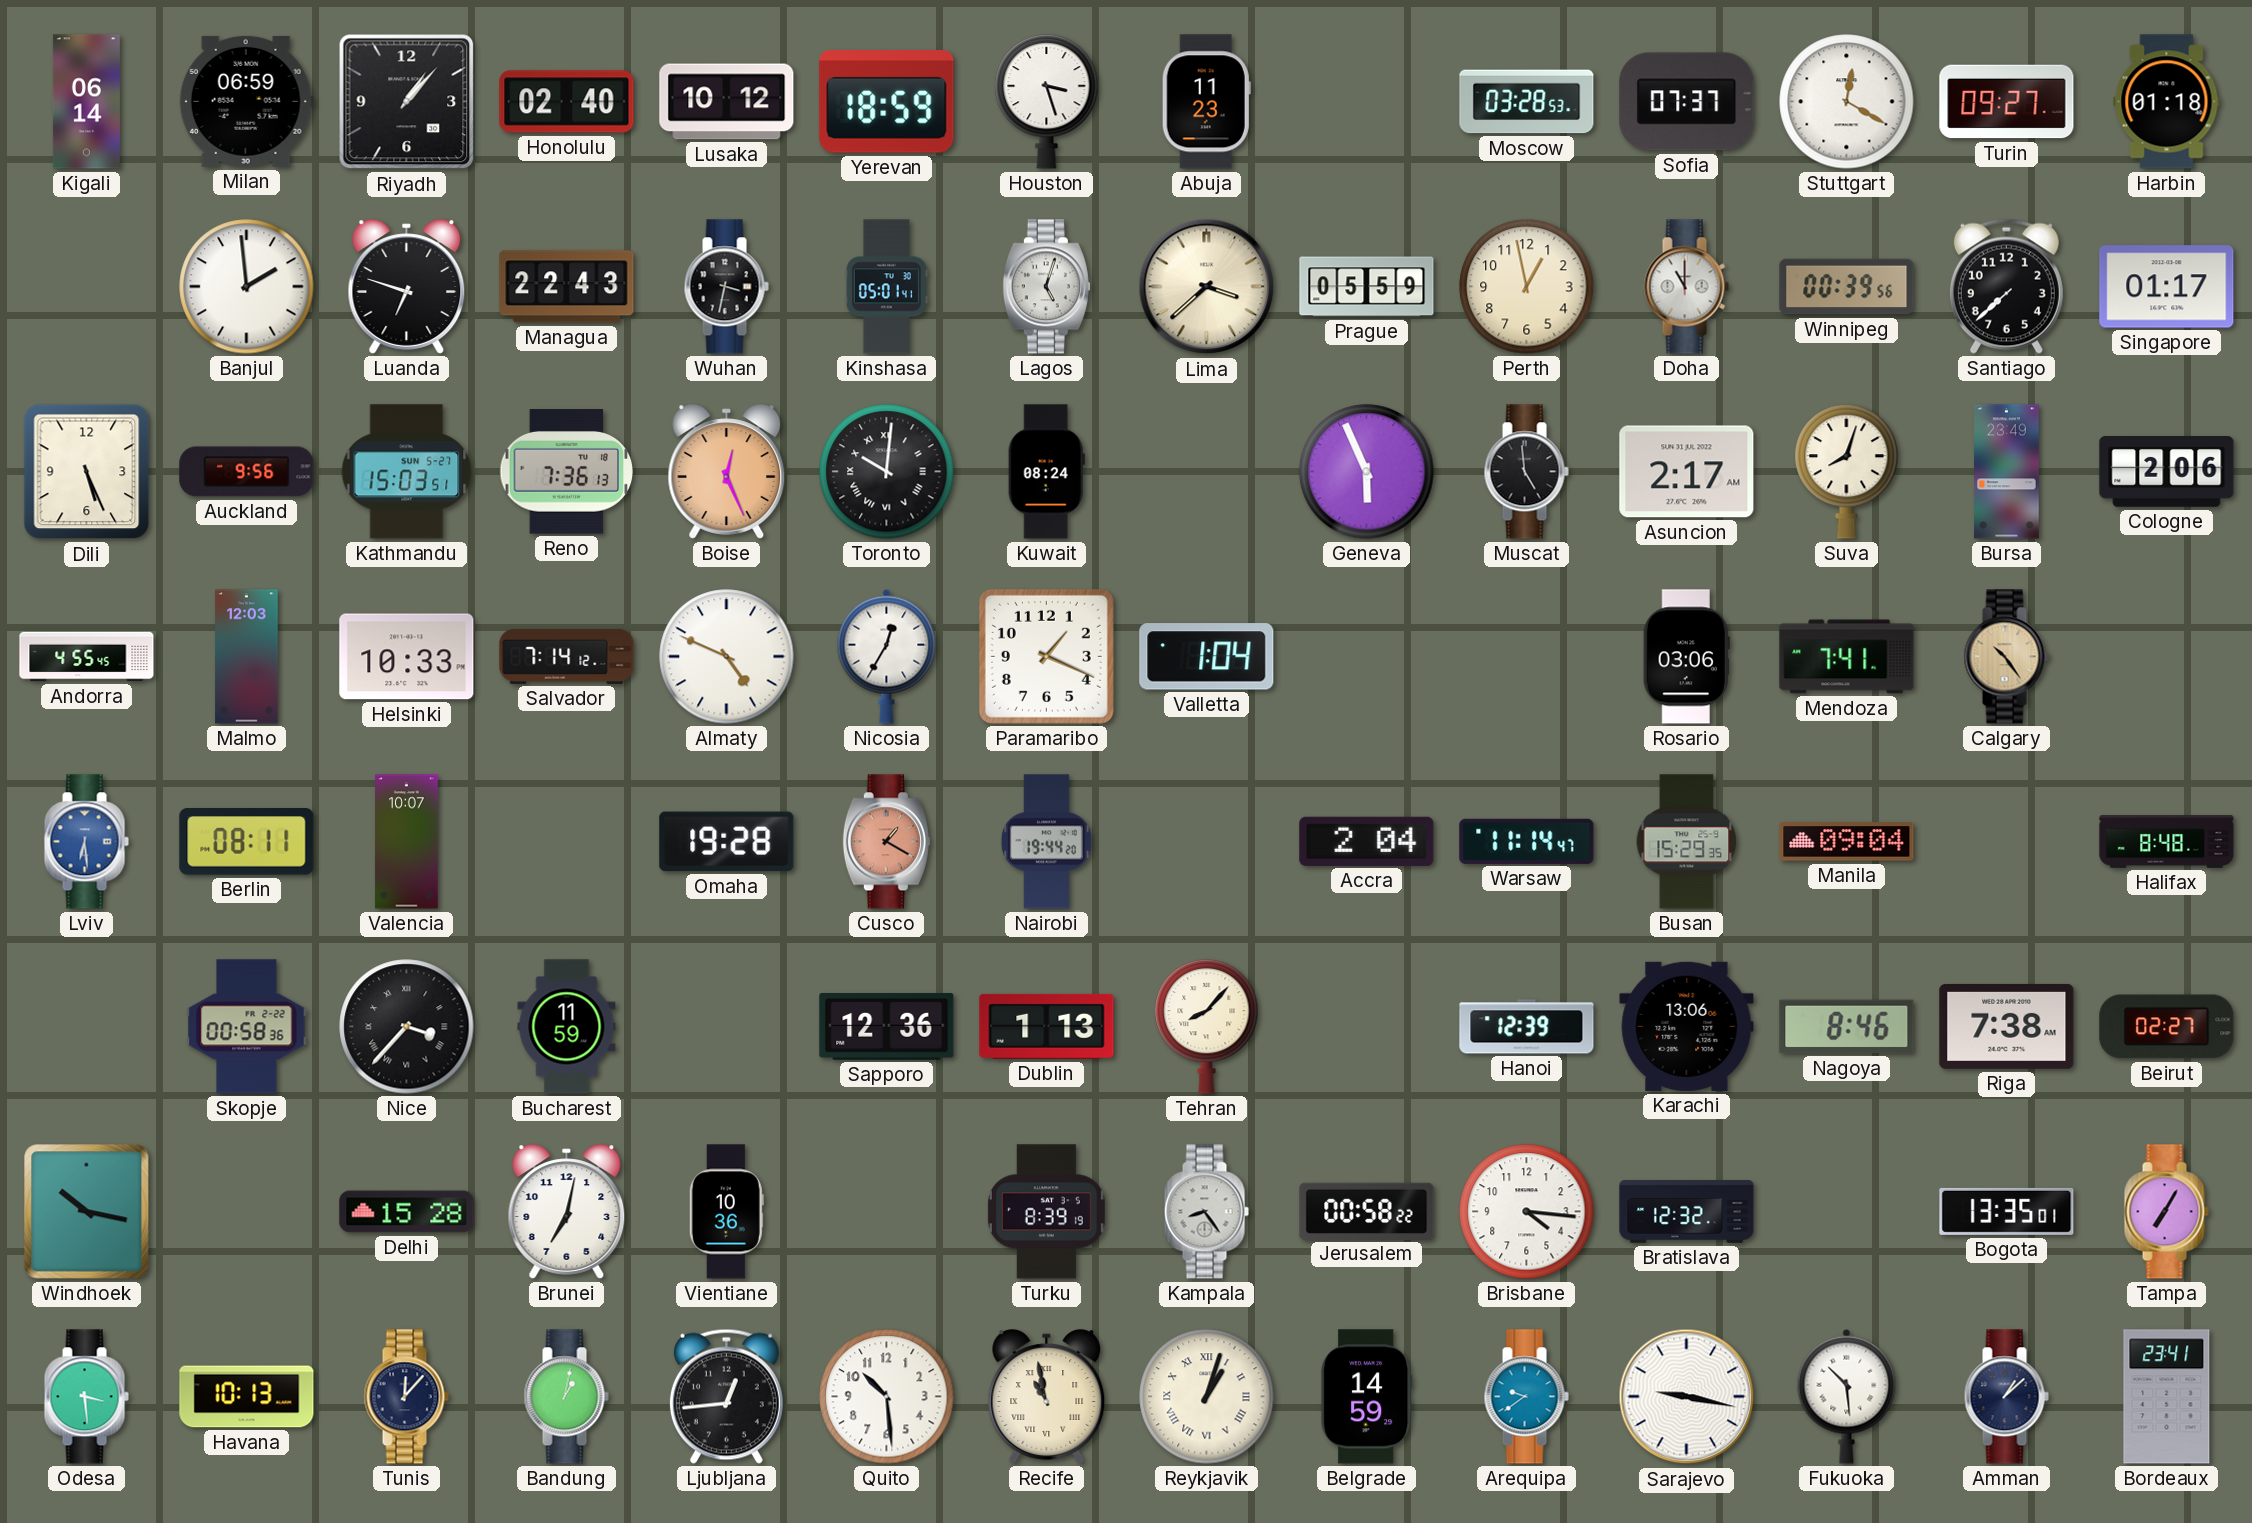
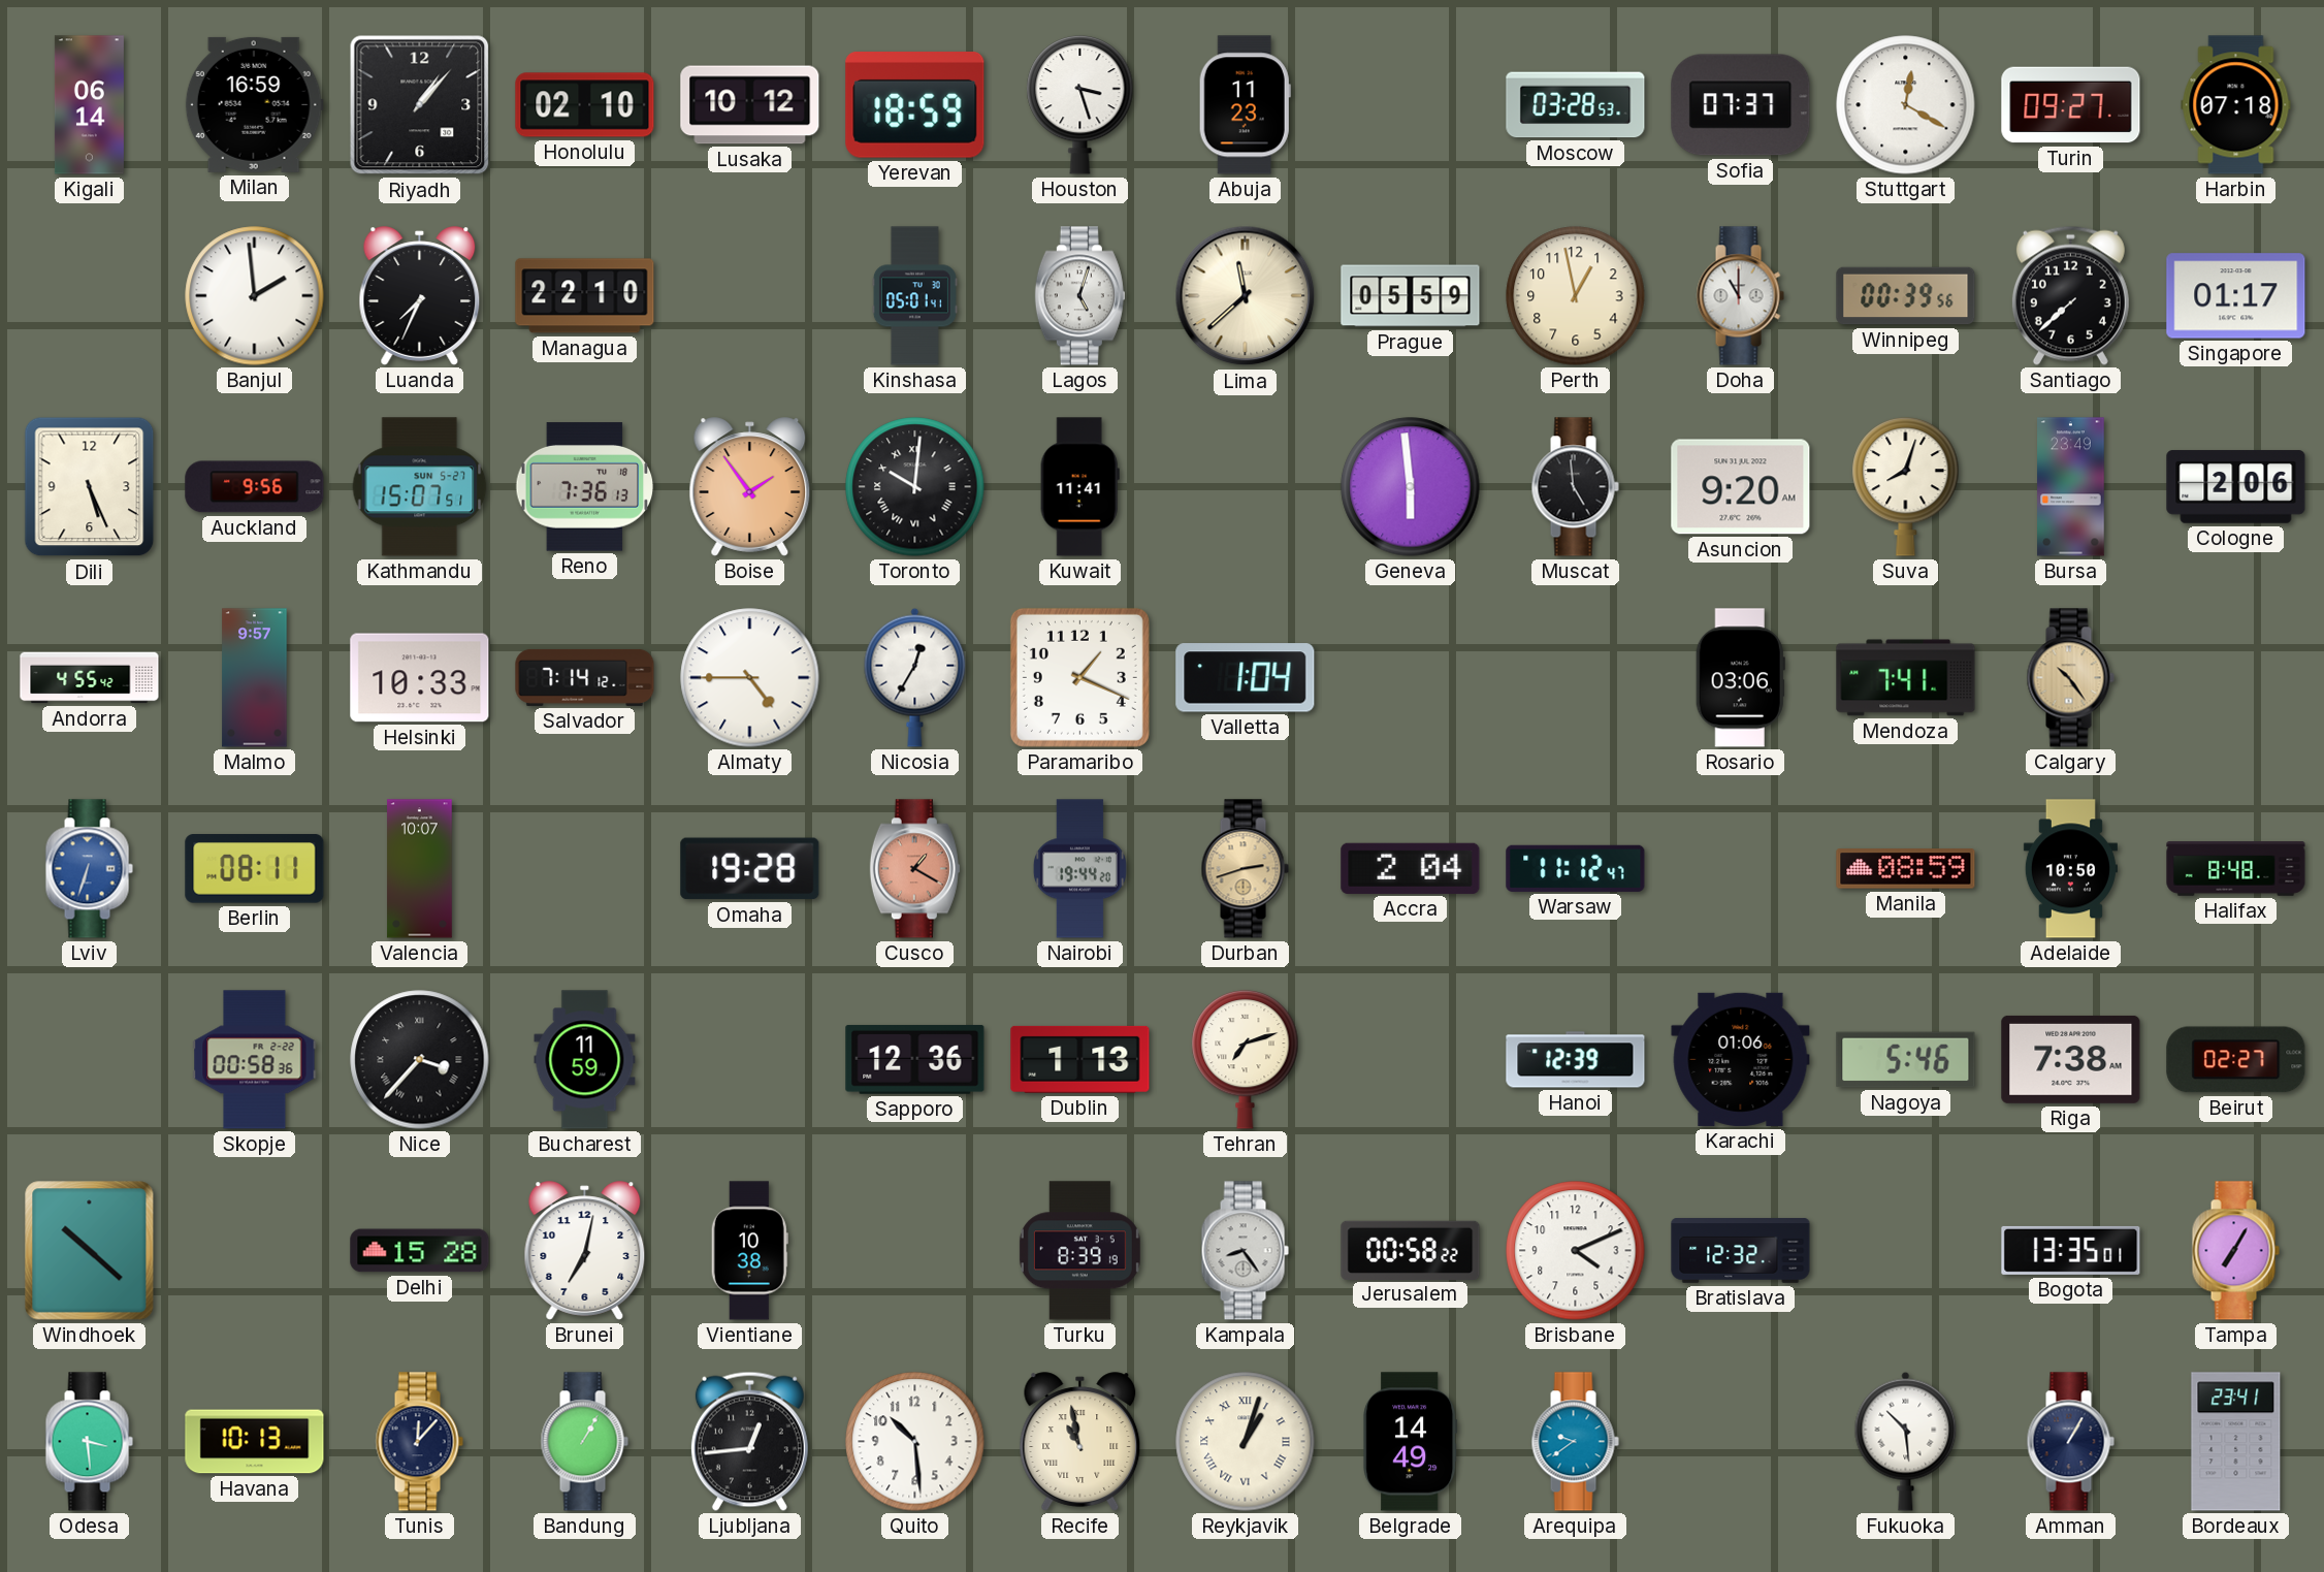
Milan: 06:59 -> 16:59 (254, 104)
Honolulu: 02:40 -> 02:10 (585, 105)
Harbin: 01:18 -> 07:18 (2236, 105)
Luanda: 6:48 -> 7:34 (420, 296)
Managua: 22:43 -> 22:10 (585, 296)
Wuhan: 3:32 -> none (726, 287)
Lima: 3:38 -> 11:38 (1246, 296)
Kathmandu: 15:03 -> 15:07 (420, 487)
Boise: 12:26 -> 1:54 (750, 487)
Kuwait: 08:24 -> 11:41 (1079, 487)
Geneva: 5:56 -> 5:59 (1411, 487)
Asuncion: 2:17 -> 9:20 (1741, 487)
Andorra: 4:55:45 -> 4:55:42 (90, 678)
Malmo: 12:03 -> 9:57 (255, 678)
Almaty: 4:49 -> 4:45 (750, 678)
Lviv: 6:29 -> 6:33 (89, 869)
Durban: none -> 2:42 (1245, 869)
Warsaw: 11:14 -> 11:12 (1576, 868)
Busan: 15:29 -> none (1687, 842)
Manila: 09:04 -> 08:59 (1906, 869)
Adelaide: none -> 10:50 (2070, 869)
Tehran: 8:07 -> 7:12 (1246, 1059)
Karachi: 13:06 -> 01:06 (1741, 1059)
Nagoya: 8:46 -> 5:46 (1906, 1060)
Windhoek: 10:17 -> 10:22 (90, 1251)
Vientiane: 10:36 -> 10:38 (749, 1251)
Brisbane: 4:16 -> 4:11 (1576, 1251)
Bandung: 1:02 -> 1:05 (584, 1442)
Belgrade: 14:59 -> 14:49 (1411, 1442)
Sarajevo: 9:17 -> none (1687, 1397)
Amman: 1:08 -> 1:05 (2070, 1442)
